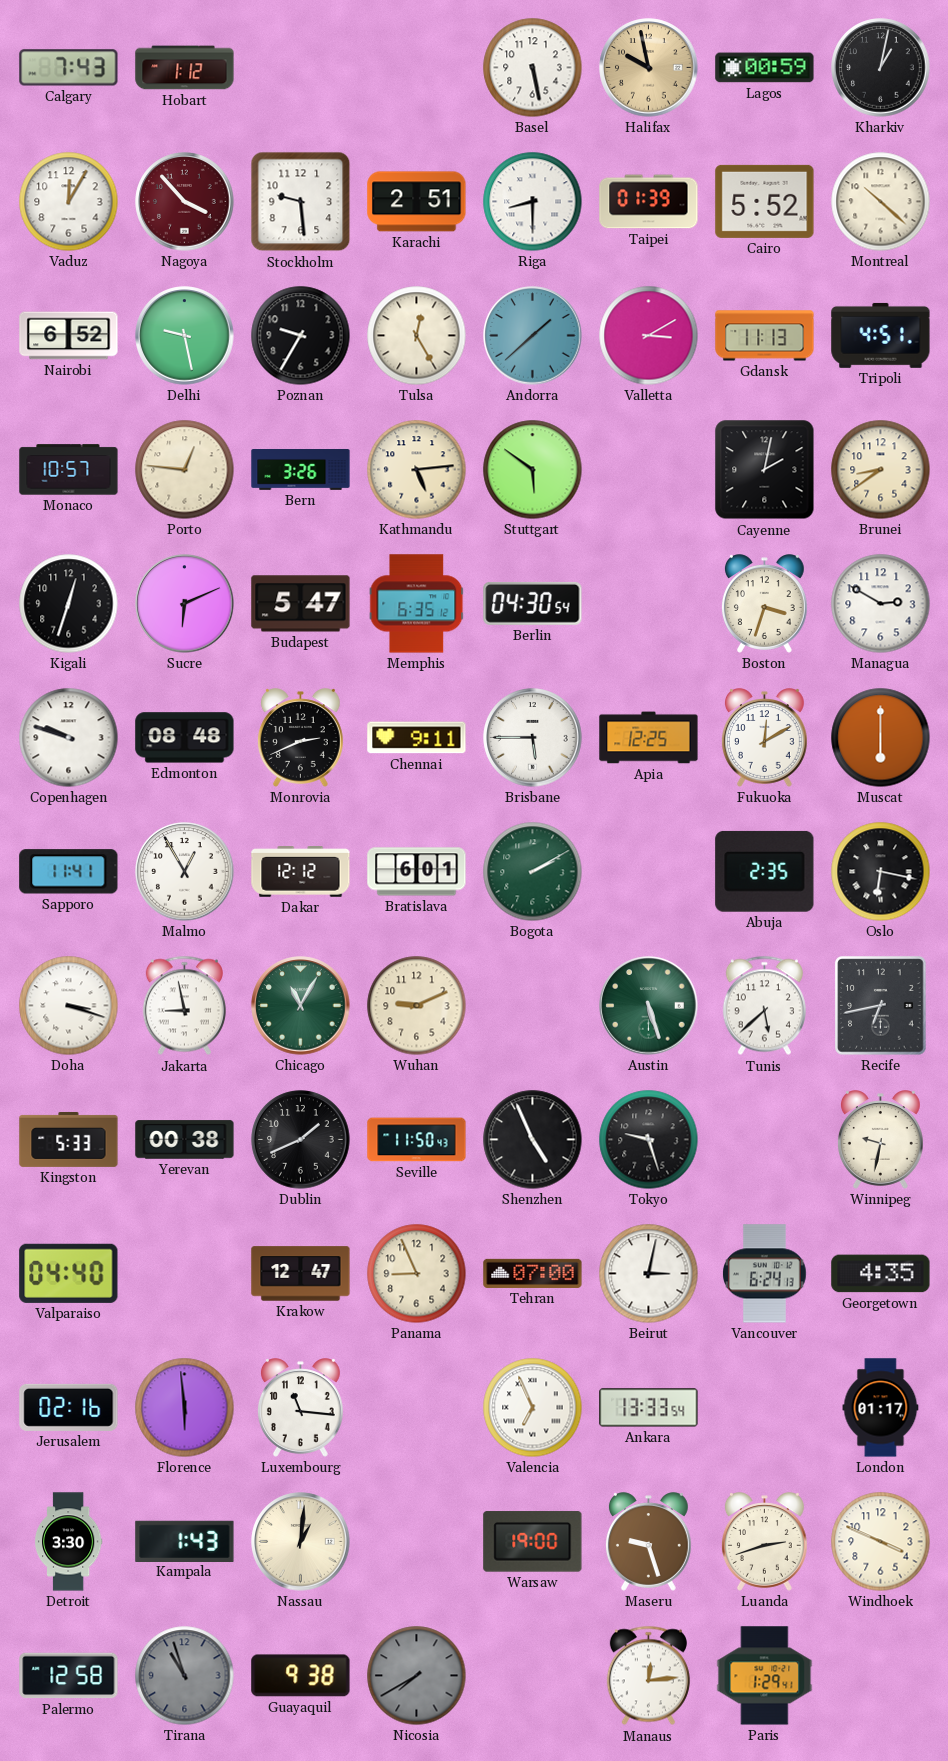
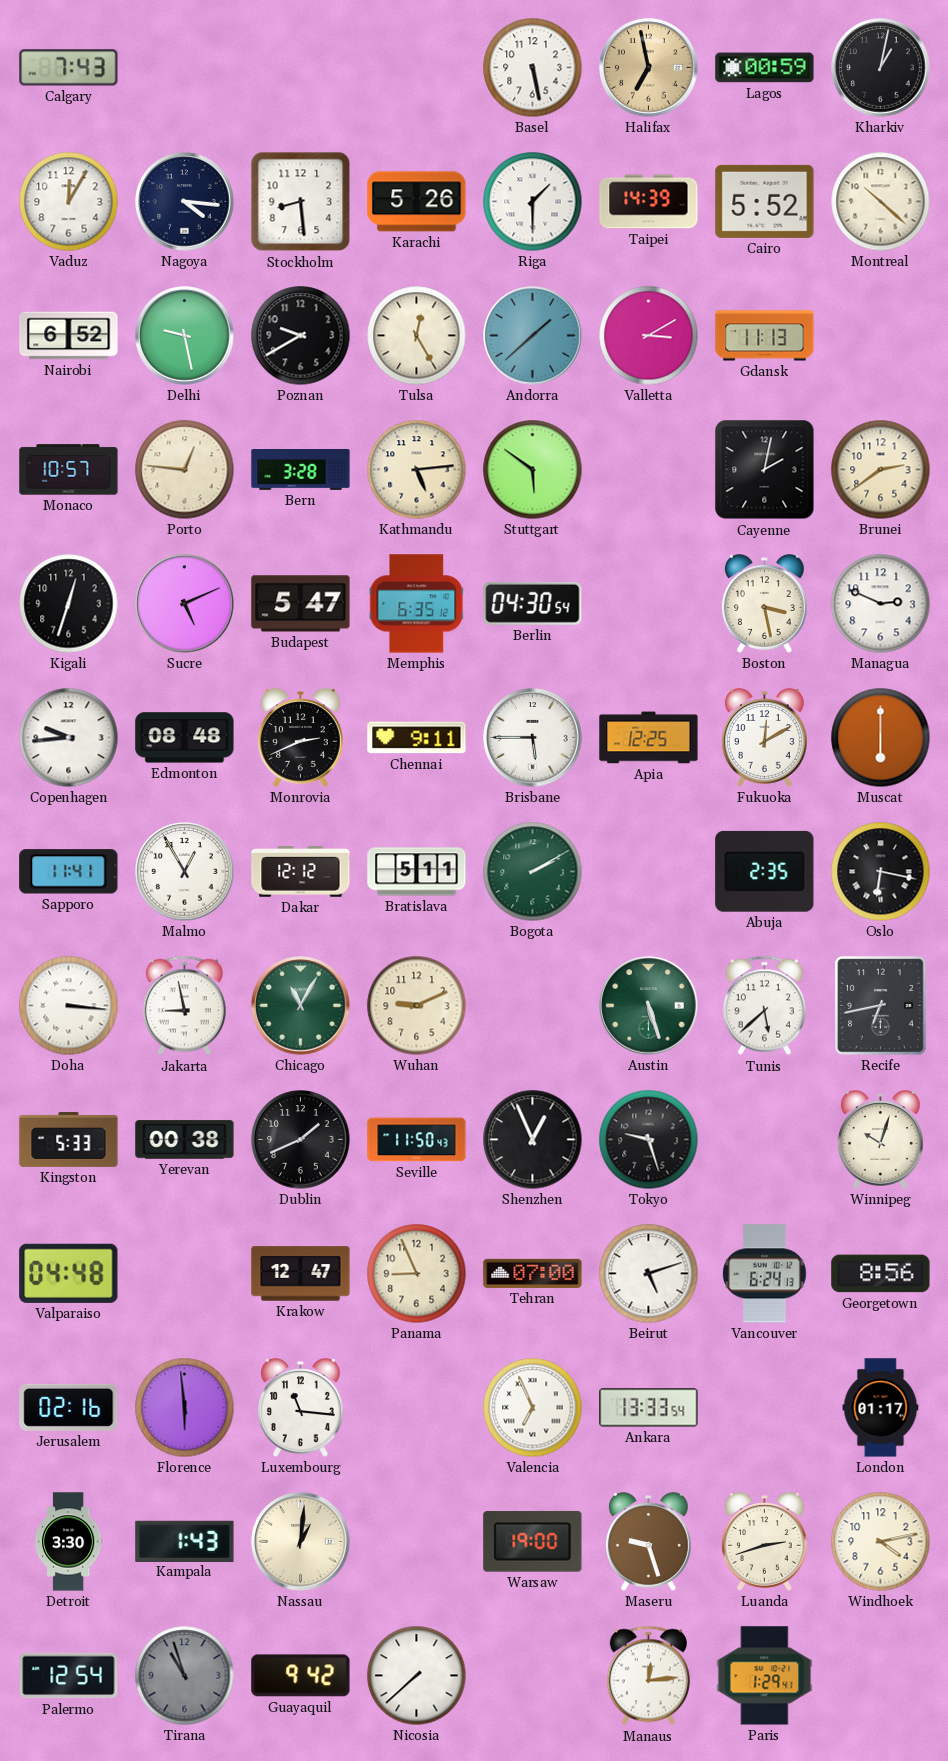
Hobart: 1:12 -> none (185, 68)
Halifax: 9:58 -> 6:58 (649, 68)
Nagoya: 3:53 -> 4:16 (185, 202)
Nagoya dial: burgundy -> navy (185, 202)
Stockholm: 9:29 -> 8:29 (301, 202)
Karachi: 2:51 -> 5:26 (417, 202)
Riga: 8:30 -> 1:30 (533, 202)
Taipei: 01:39 -> 14:39 (649, 202)
Poznan: 9:35 -> 9:40 (301, 336)
Tripoli: 4:51 -> none (881, 335)
Bern: 3:26 -> 3:28 (301, 470)
Brunei: 8:39 -> 2:39 (881, 470)
Sucre: 6:11 -> 5:11 (185, 604)
Boston: 3:33 -> 3:28 (764, 604)
Managua: 2:50 -> 2:49 (881, 604)
Copenhagen: 9:48 -> 9:44 (69, 738)
Bratislava: 6:01 -> 5:11 (417, 872)
Doha: 3:18 -> 3:16 (69, 1006)
Shenzhen: 4:56 -> 12:56 (533, 1140)
Winnipeg: 9:32 -> 10:03 (880, 1140)
Valparaiso: 04:40 -> 04:48 (69, 1273)
Beirut: 3:02 -> 5:12 (649, 1274)
Georgetown: 4:35 -> 8:56 (881, 1274)
Windhoek: 3:49 -> 4:13 (881, 1542)
Palermo: 12:58 -> 12:54 (69, 1676)
Guayaquil: 9:38 -> 9:42 (301, 1676)
Nicosia: 7:40 -> 7:38 (417, 1676)
Nicosia dial: grey -> white (417, 1676)
